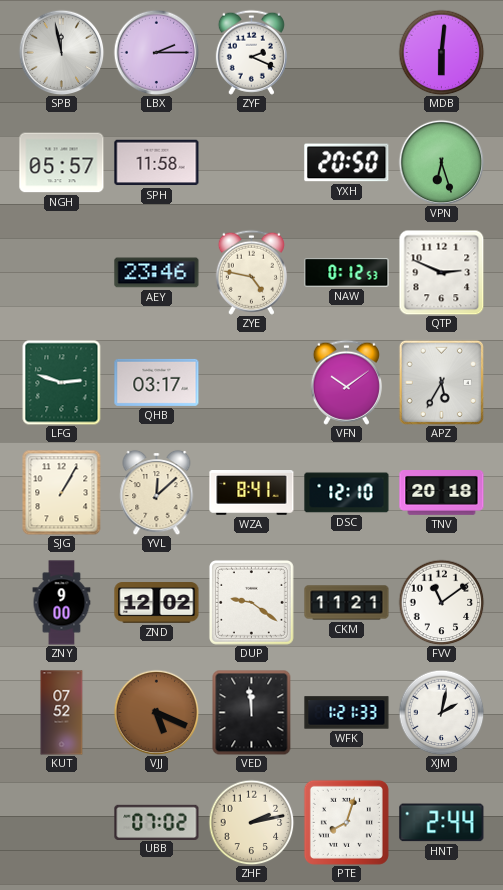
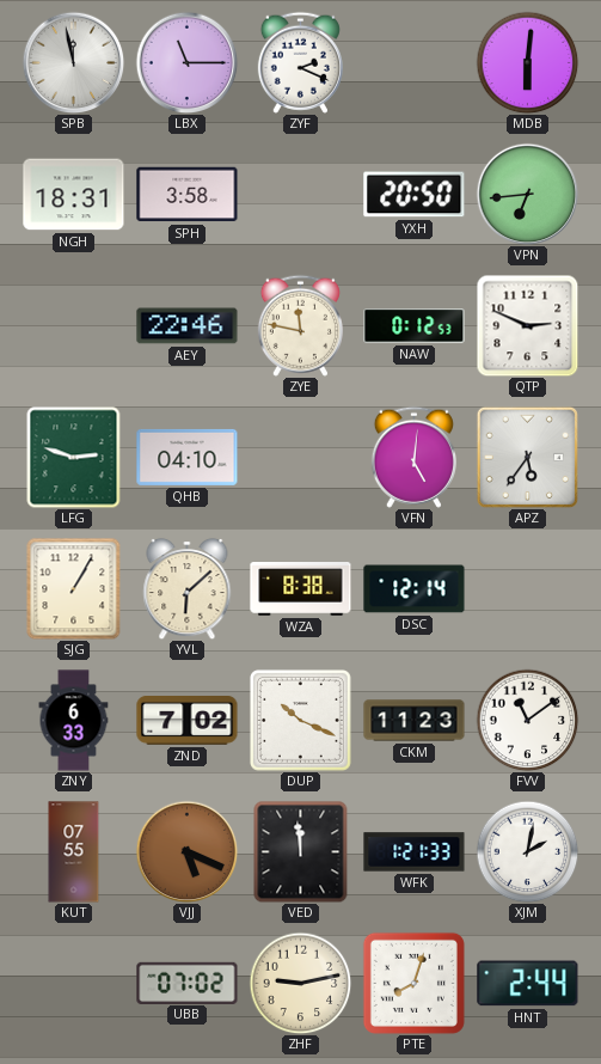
LBX: 2:15 -> 11:15 (186, 62)
NGH: 05:57 -> 18:31 (74, 195)
SPH: 11:58 -> 3:58 (188, 195)
VPN: 6:27 -> 6:44 (527, 194)
AEY: 23:46 -> 22:46 (188, 326)
ZYE: 4:47 -> 11:47 (300, 325)
QHB: 03:17 -> 04:10 (188, 457)
VFN: 10:09 -> 5:01 (413, 457)
APZ: 5:35 -> 5:36 (527, 457)
YVL: 12:08 -> 6:08 (188, 588)
WZA: 8:41 -> 8:38 (301, 589)
DSC: 12:10 -> 12:14 (415, 589)
TNV: 20:18 -> none (442, 493)
ZNY: 9:00 -> 6:33 (74, 721)
ZND: 12:02 -> 7:02 (188, 721)
DUP: 9:21 -> 10:19 (300, 720)
CKM: 11:21 -> 11:23 (415, 721)
KUT: 07:52 -> 07:55 (74, 852)
ZHF: 2:13 -> 9:13 (300, 983)
